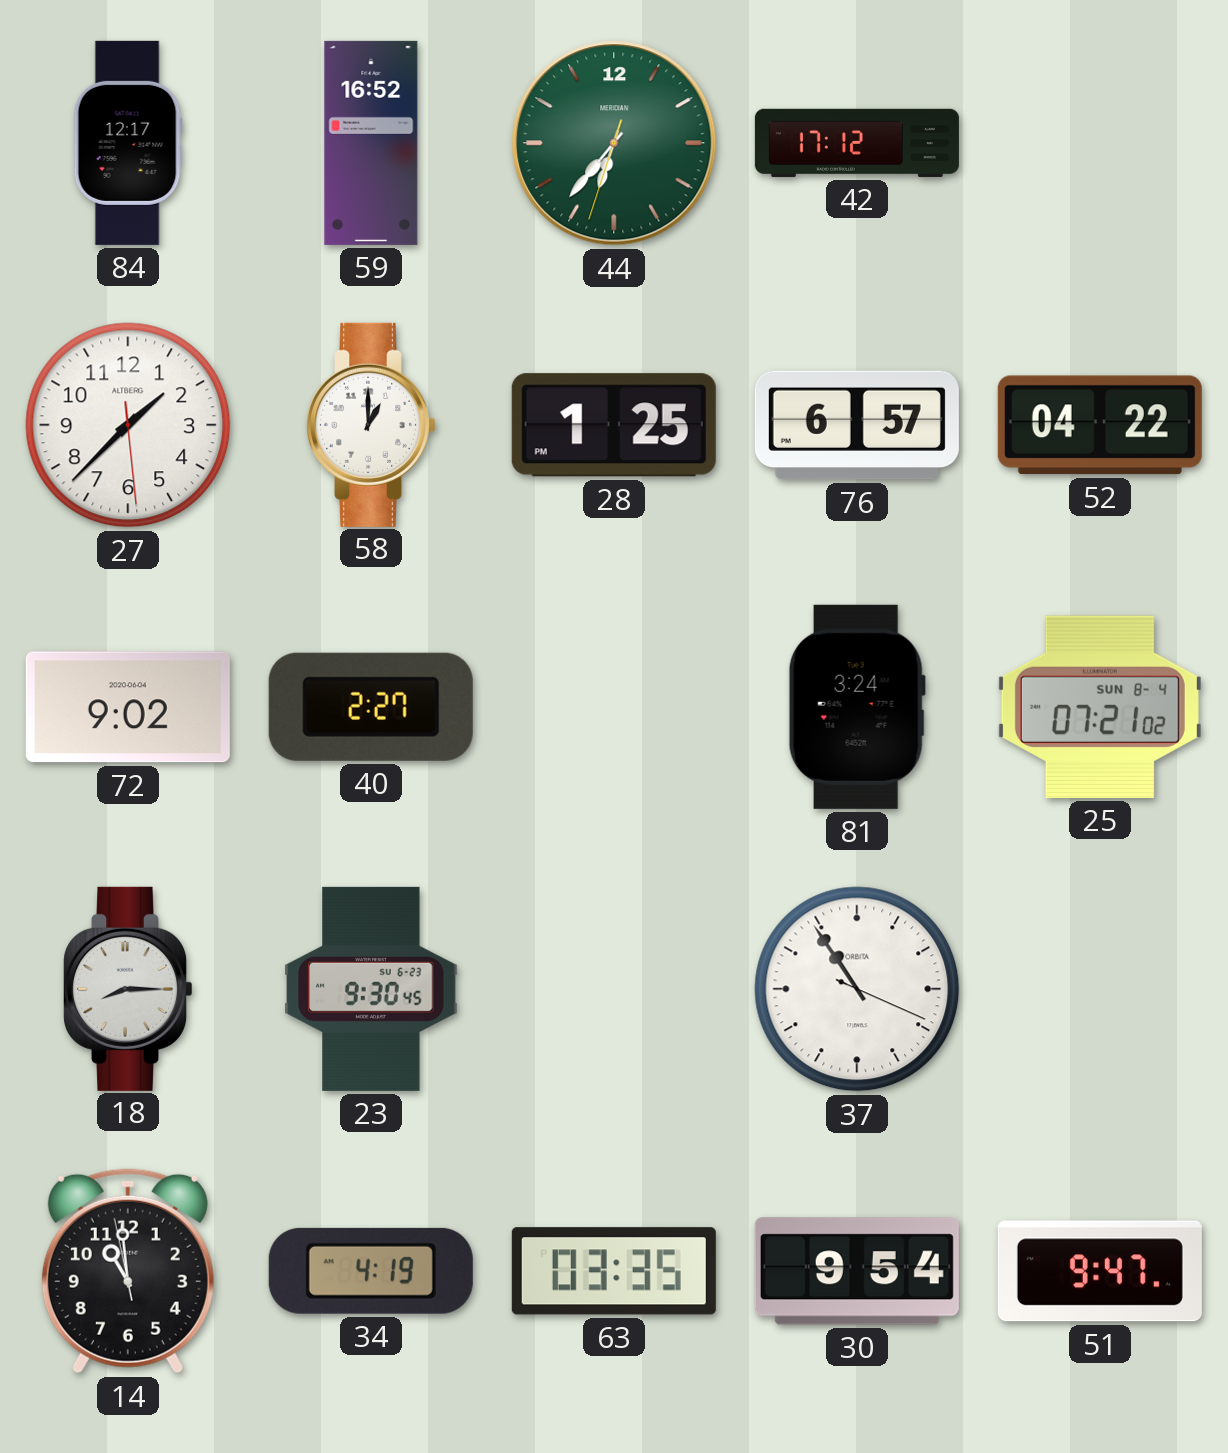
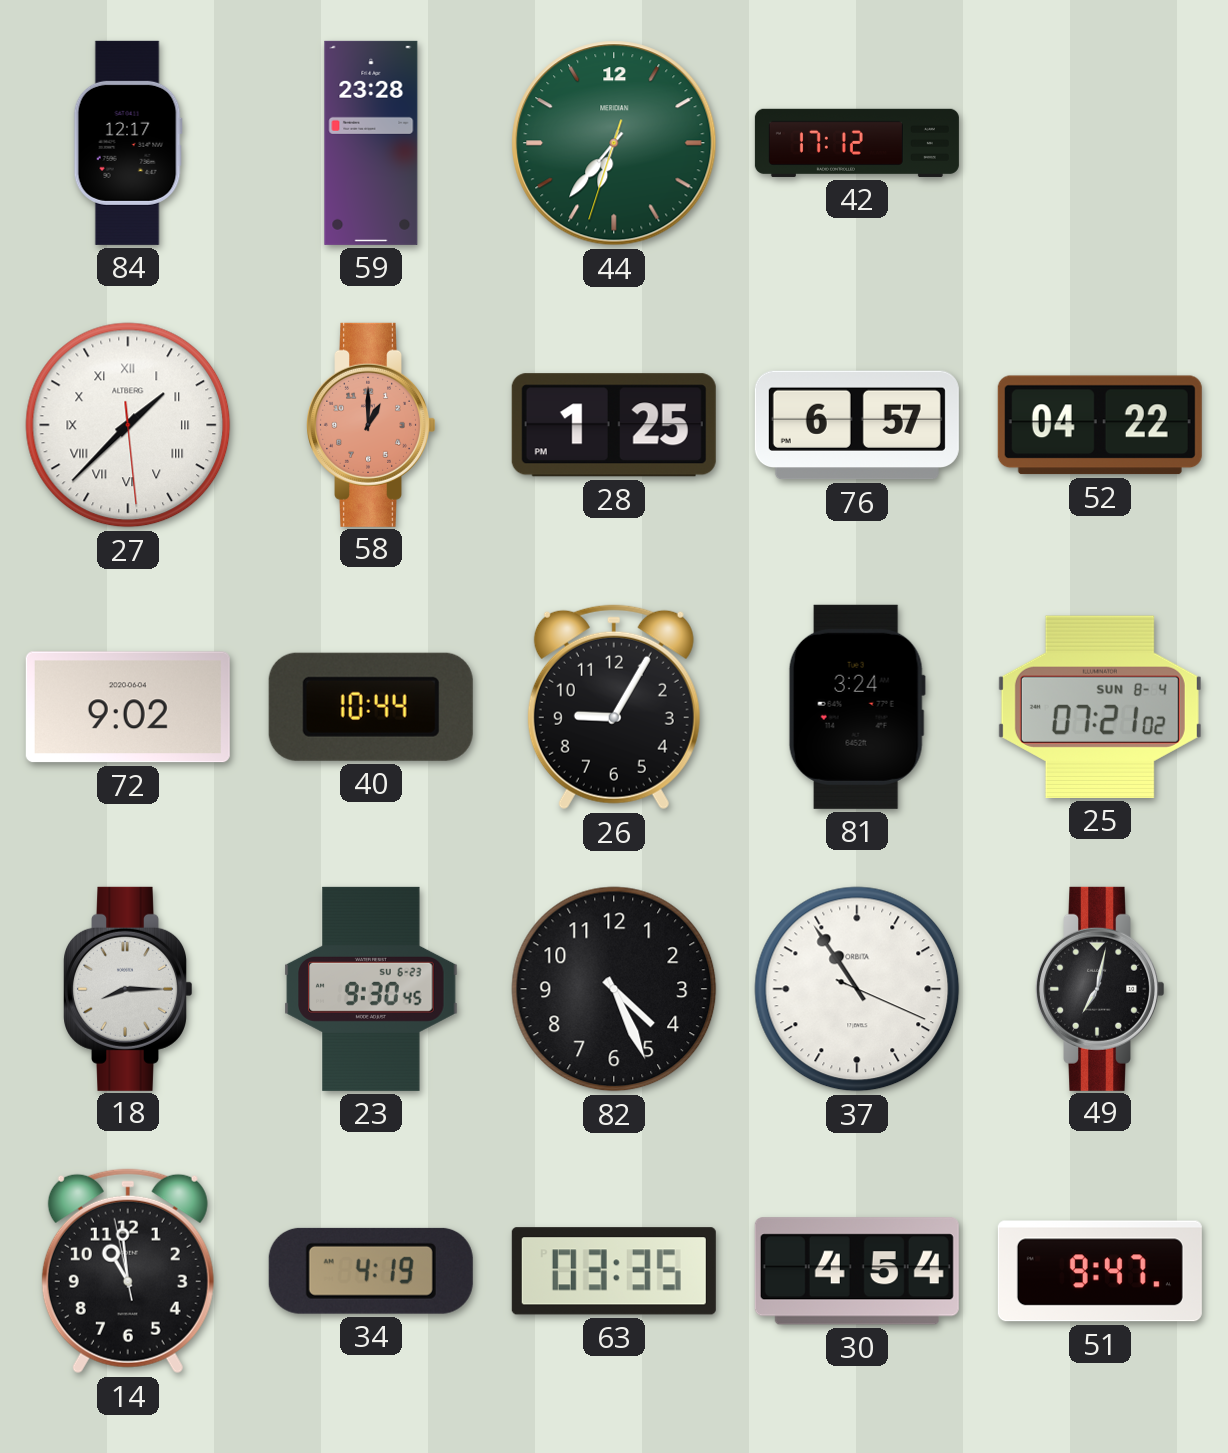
59: 16:52 -> 23:28 (371, 143)
27 numerals: Arabic -> Roman (128, 425)
58 dial: white -> salmon (372, 425)
40: 2:27 -> 10:44 (371, 707)
26: none -> 9:05 (614, 707)
82: none -> 4:26 (614, 989)
49: none -> 7:02 (1101, 989)
30: 9:54 -> 4:54 (857, 1271)
